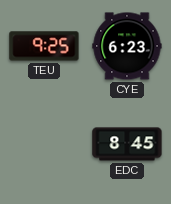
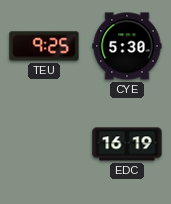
CYE: 6:23 -> 5:30 (127, 46)
EDC: 8:45 -> 16:19 (127, 144)
